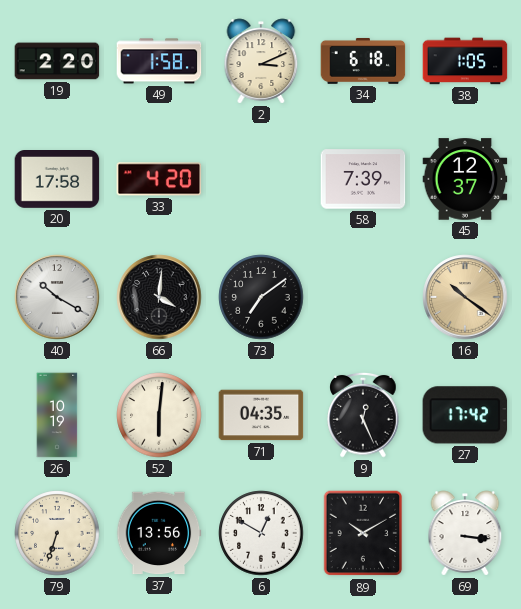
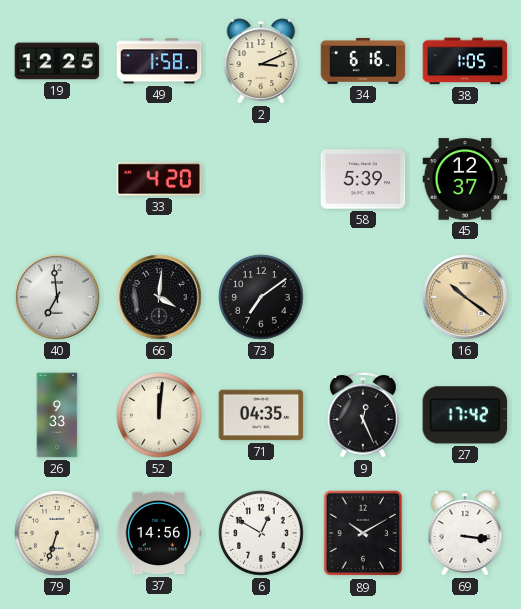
19: 2:20 -> 12:25 (57, 61)
34: 6:18 -> 6:16 (363, 61)
20: 17:58 -> none (57, 180)
58: 7:39 -> 5:39 (363, 179)
40: 10:20 -> 6:59 (57, 297)
26: 10:19 -> 9:33 (57, 415)
52: 6:01 -> 12:01 (159, 415)
37: 13:56 -> 14:56 (159, 533)
